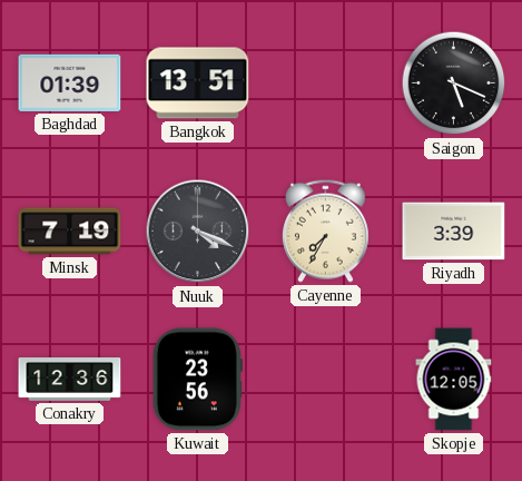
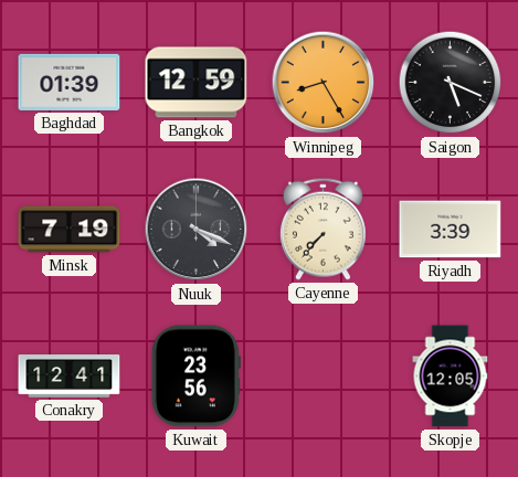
Bangkok: 13:51 -> 12:59 (197, 83)
Winnipeg: none -> 8:25 (324, 83)
Cayenne: 7:35 -> 7:37 (323, 229)
Conakry: 12:36 -> 12:41 (70, 377)
